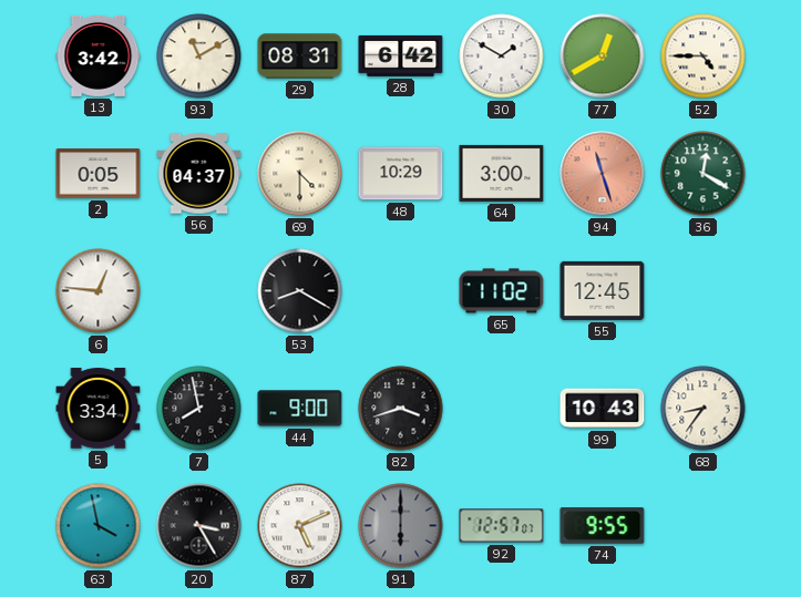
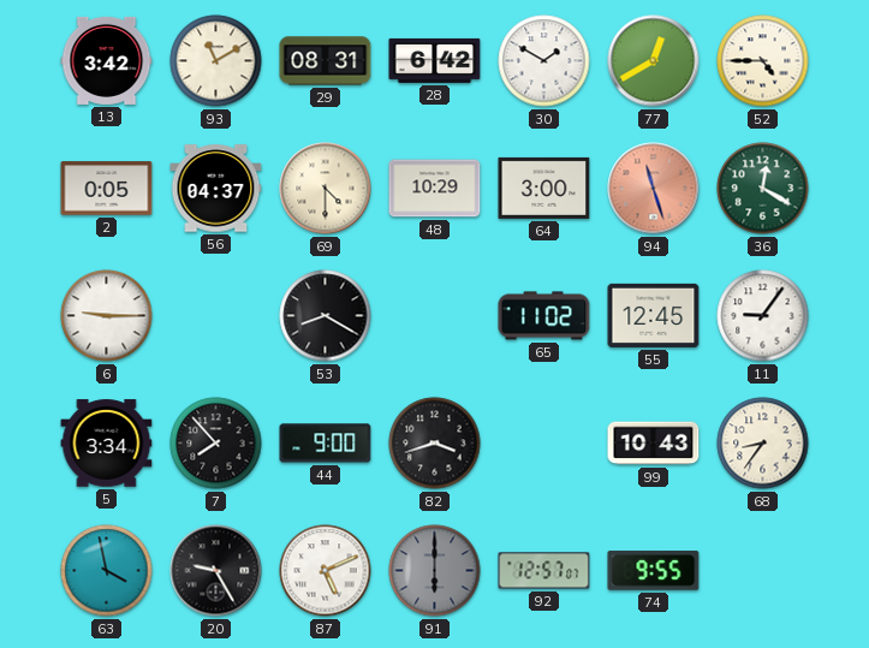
6: 12:46 -> 9:15 (107, 316)
11: none -> 9:06 (763, 316)
7: 7:58 -> 7:53 (216, 444)
20: 3:25 -> 9:25 (216, 571)
